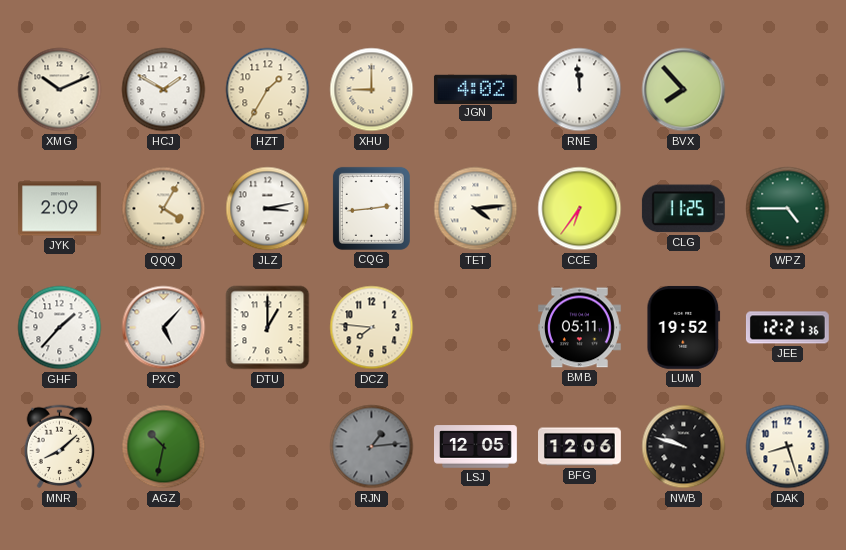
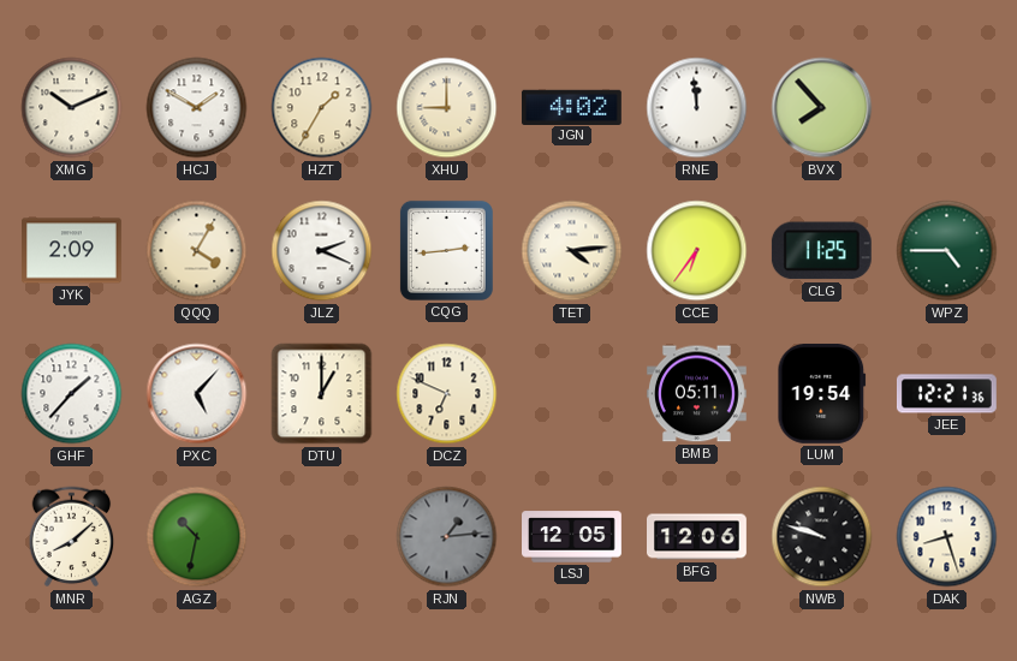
JLZ: 3:13 -> 2:19 (322, 251)
DCZ: 7:46 -> 6:49 (447, 394)
LUM: 19:52 -> 19:54 (822, 393)
